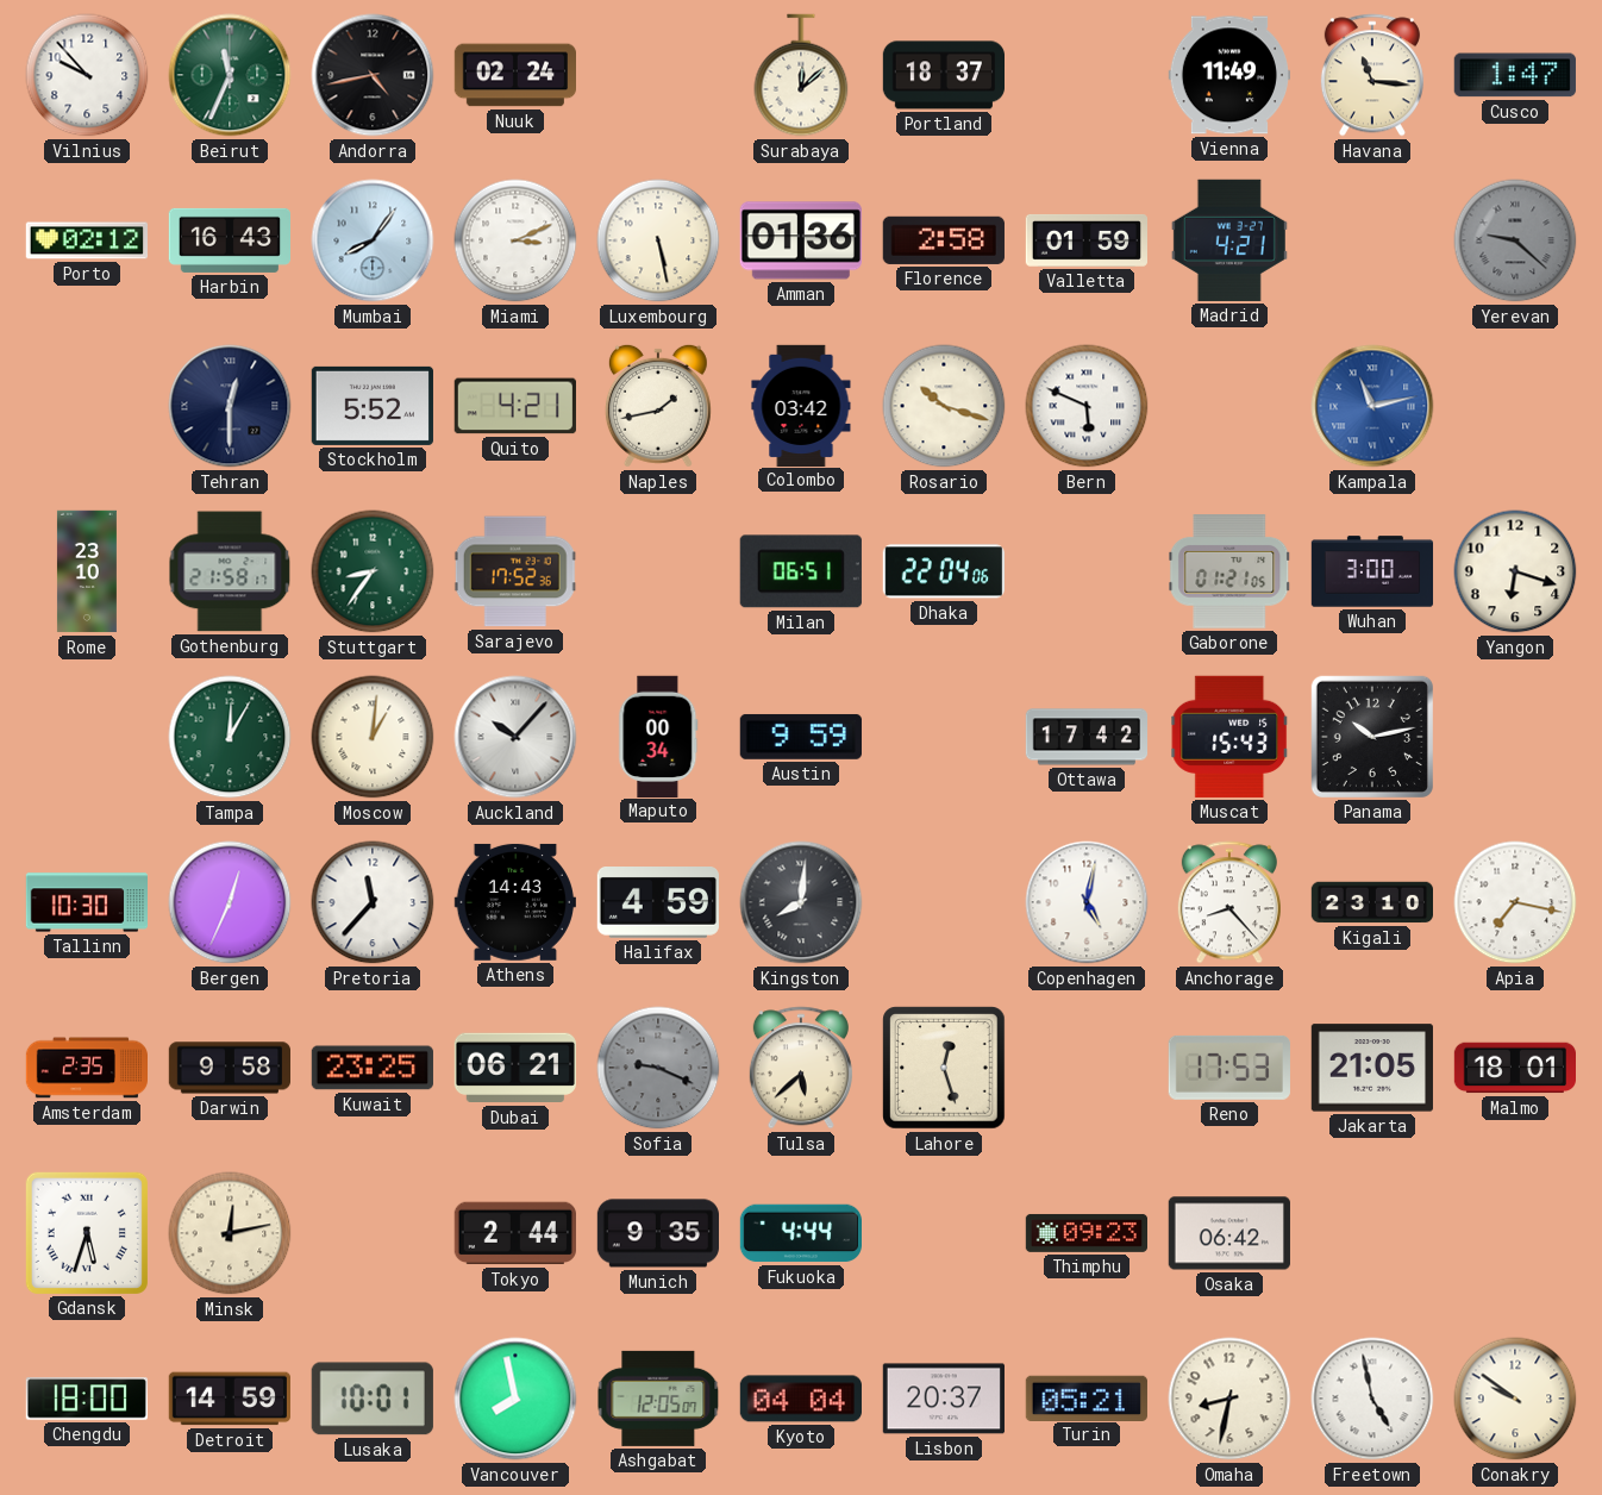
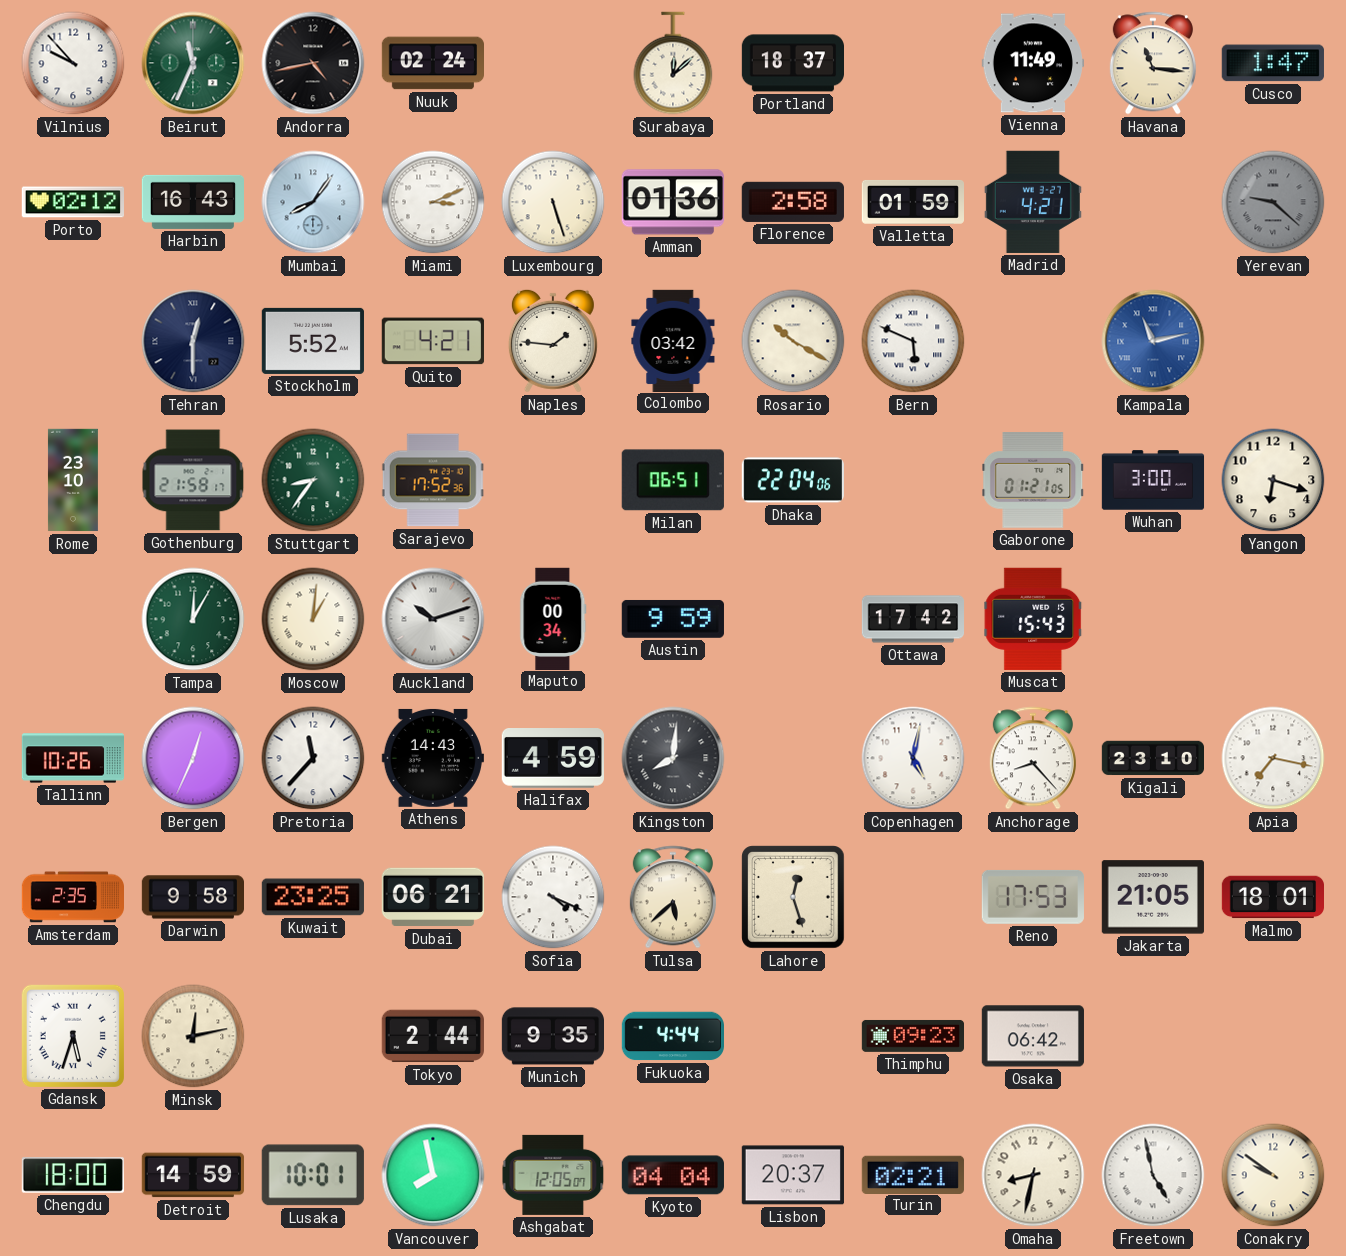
Luxembourg: 5:28 -> 5:27 (553, 202)
Naples: 1:43 -> 1:46 (553, 341)
Rosario: 10:18 -> 10:20 (793, 341)
Auckland: 10:07 -> 10:12 (433, 619)
Panama: 10:13 -> none (1372, 737)
Tallinn: 10:30 -> 10:26 (72, 758)
Sofia: 9:19 -> 4:19 (553, 897)
Sofia dial: grey -> white (553, 897)
Turin: 05:21 -> 02:21 (912, 1174)
